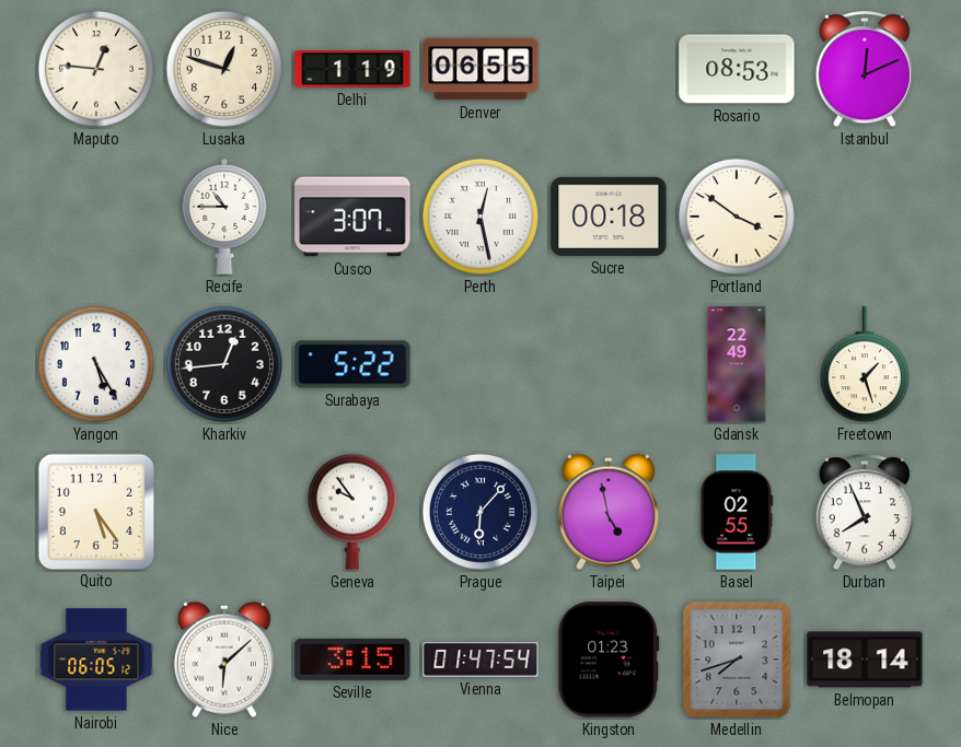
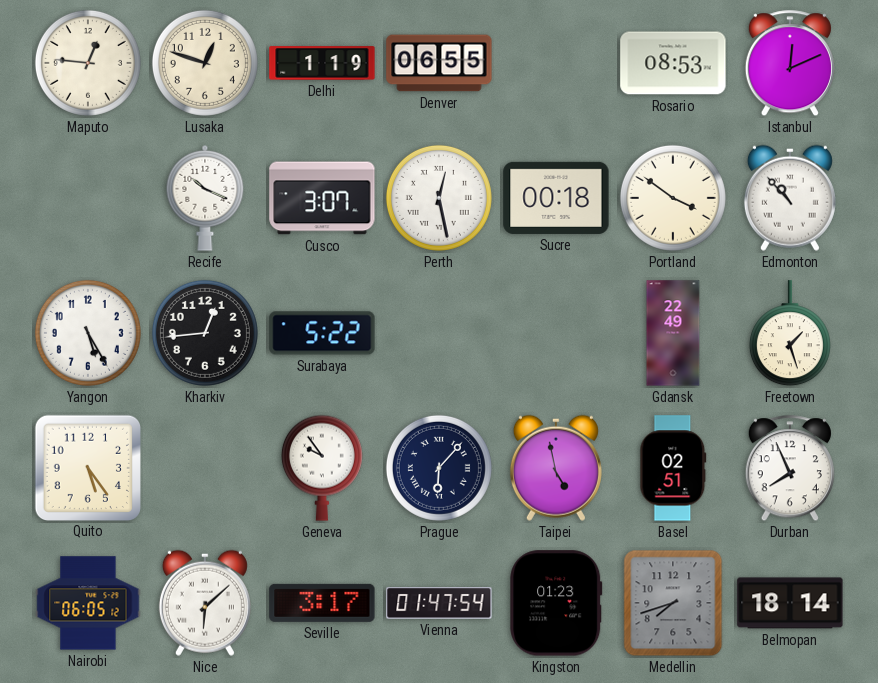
Recife: 10:45 -> 10:19 (205, 198)
Edmonton: none -> 10:53 (790, 198)
Basel: 02:55 -> 02:51 (673, 468)
Seville: 3:15 -> 3:17 (322, 603)
